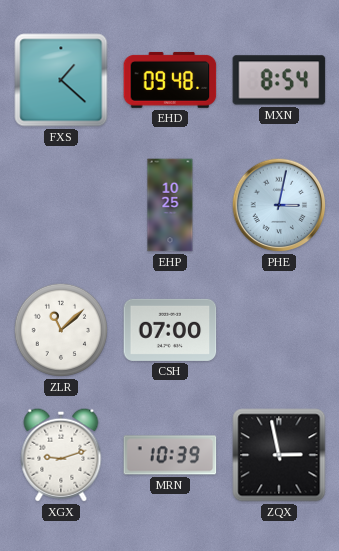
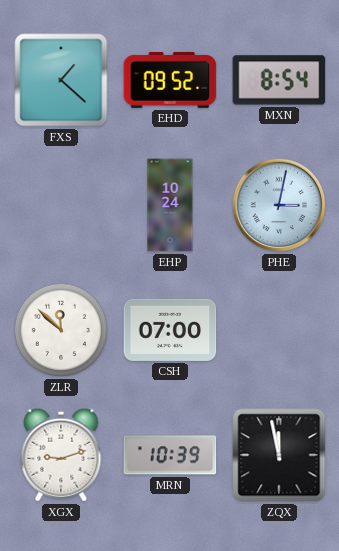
EHD: 09:48 -> 09:52 (170, 80)
EHP: 10:25 -> 10:24 (170, 205)
ZLR: 11:08 -> 11:52 (61, 330)
ZQX: 2:58 -> 11:58 (279, 455)
